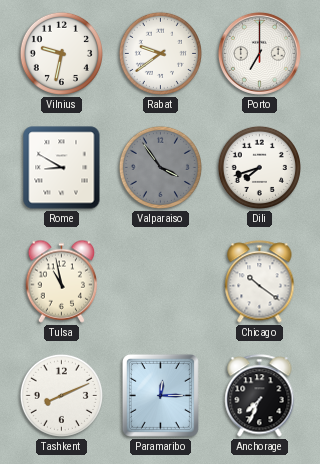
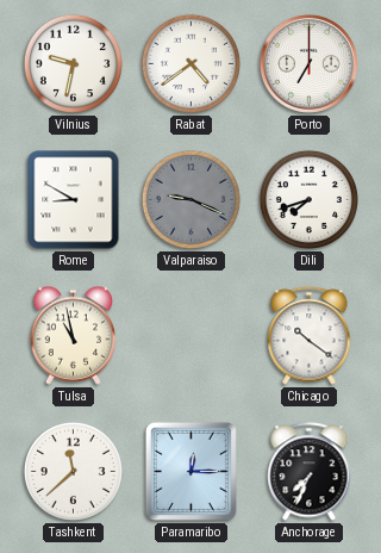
Rabat: 9:39 -> 4:39 (190, 63)
Valparaiso: 3:54 -> 9:19 (190, 199)
Tashkent: 8:11 -> 11:38 (73, 471)
